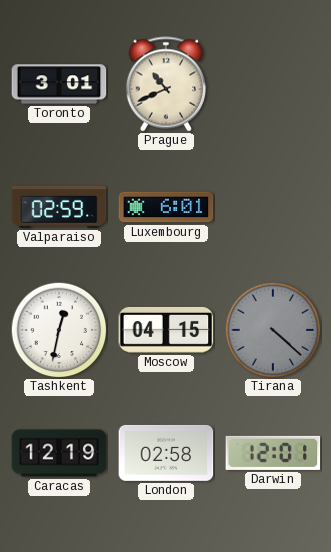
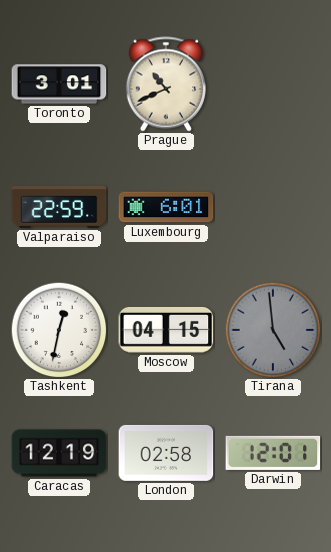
Valparaiso: 02:59 -> 22:59 (59, 207)
Tirana: 4:22 -> 4:59 (273, 330)
